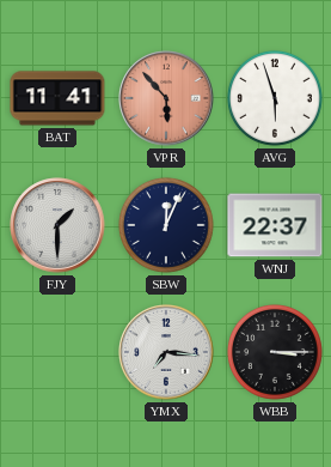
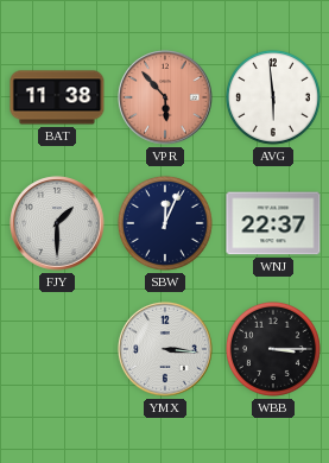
BAT: 11:41 -> 11:38 (57, 97)
AVG: 5:57 -> 5:59 (273, 97)
YMX: 7:16 -> 3:16 (165, 349)
